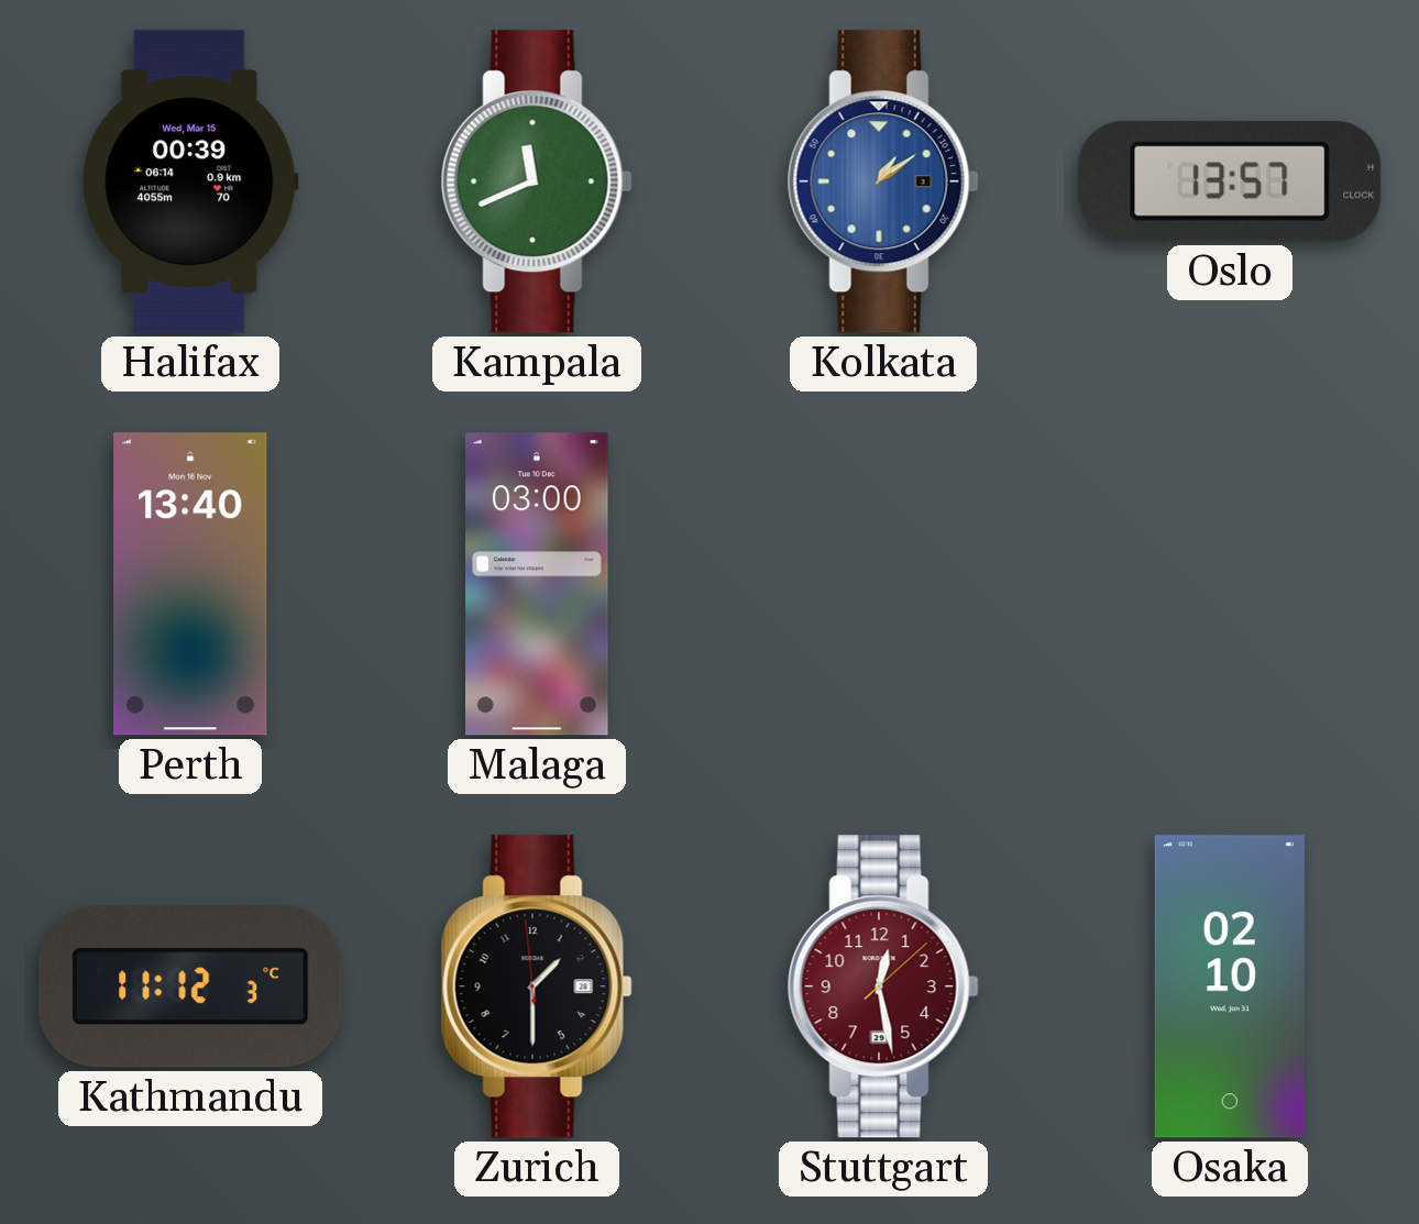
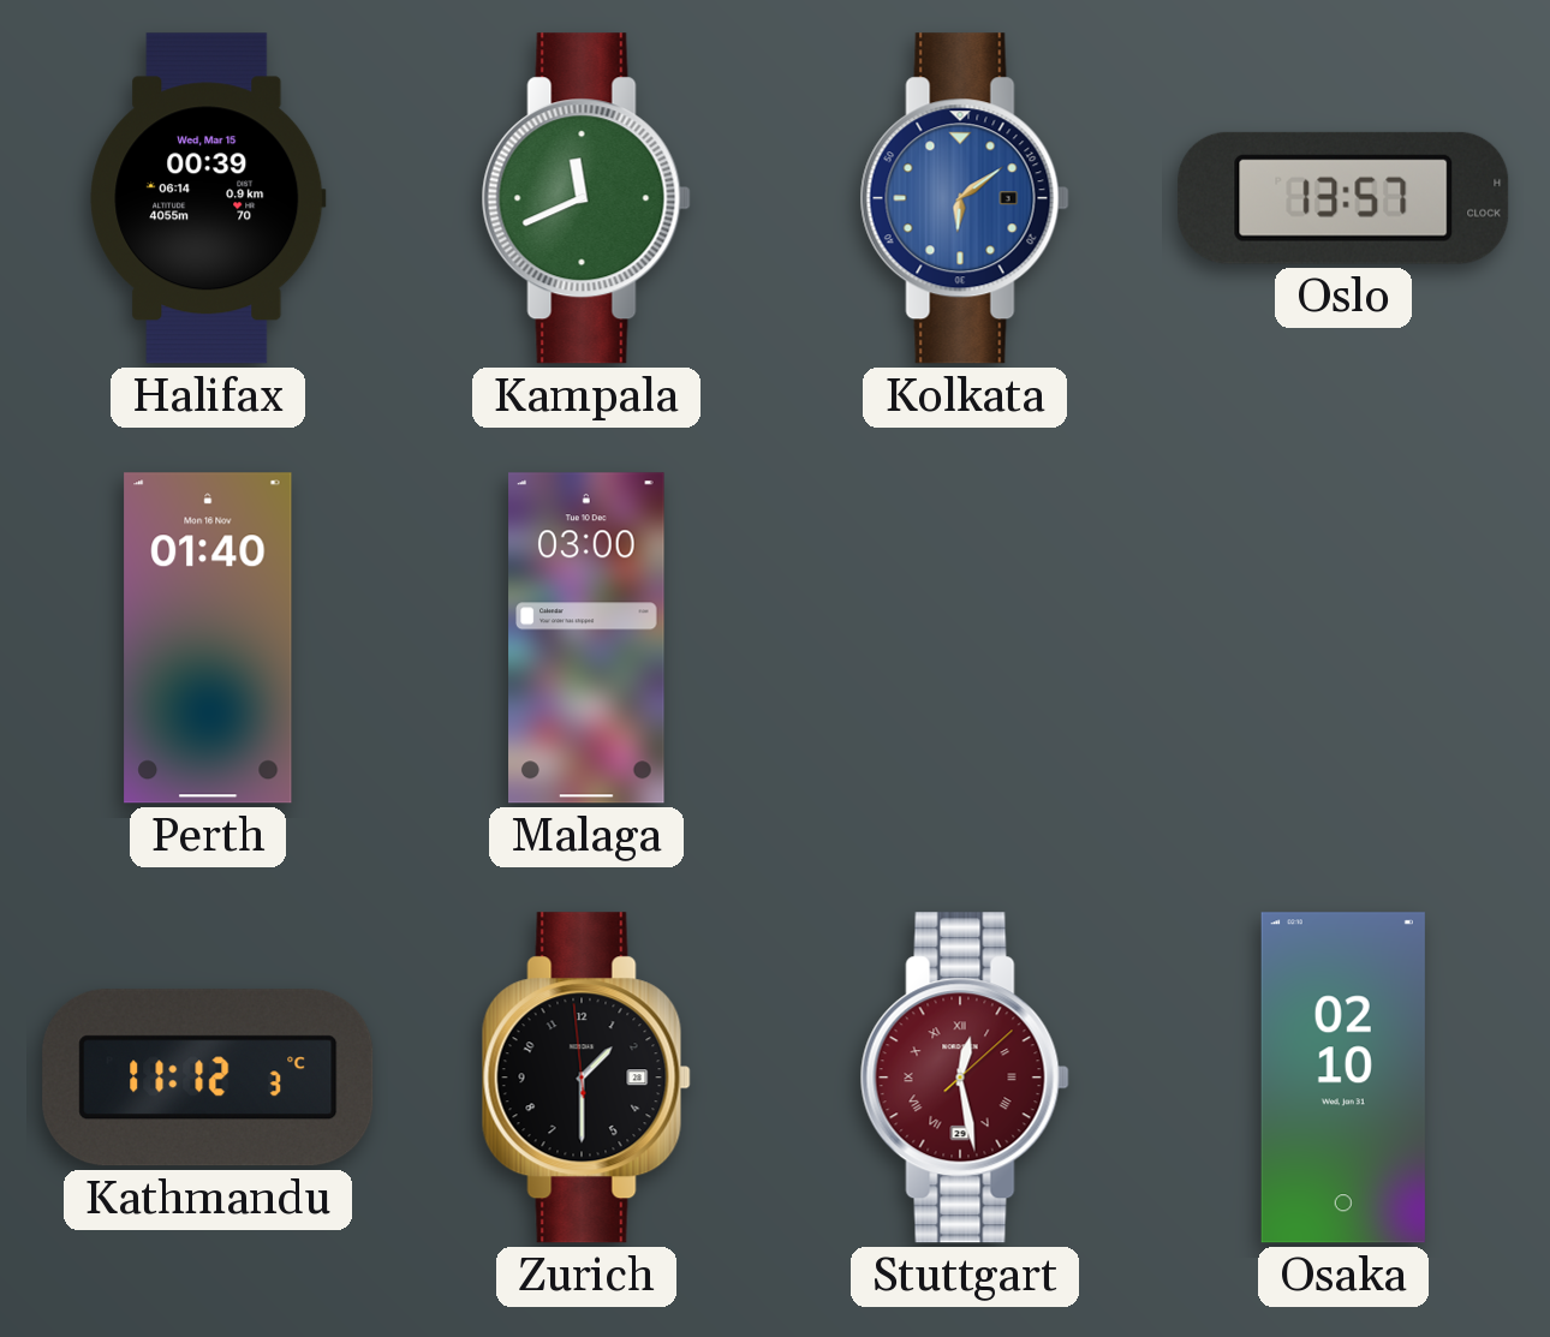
Kolkata: 1:09 -> 6:09 (965, 198)
Perth: 13:40 -> 01:40 (208, 638)
Stuttgart numerals: Arabic -> Roman (965, 1078)
